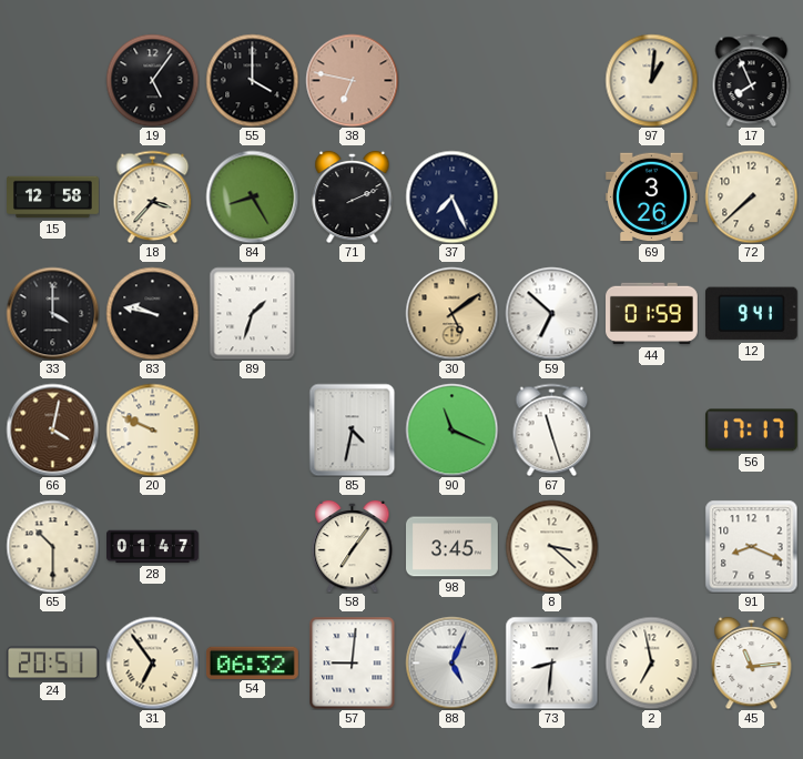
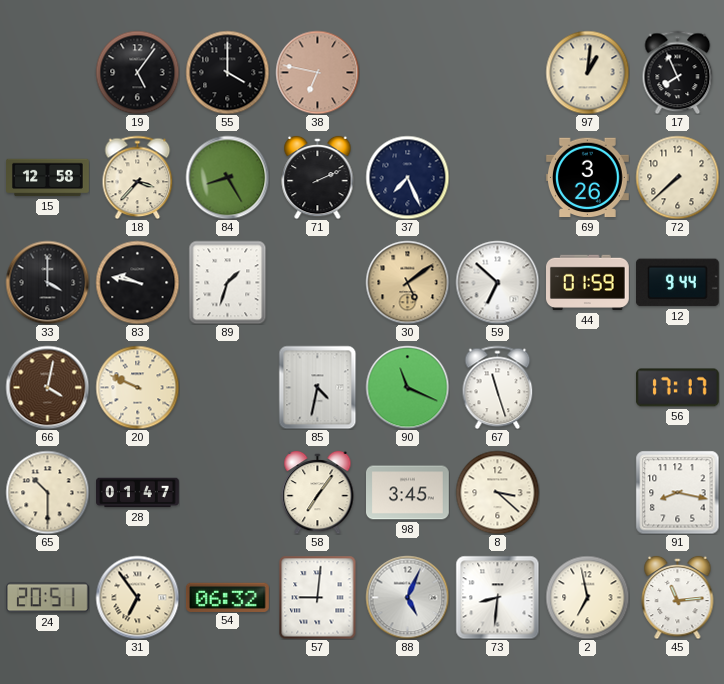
12: 9:41 -> 9:44 (677, 283)
91: 8:19 -> 8:17 (677, 492)
